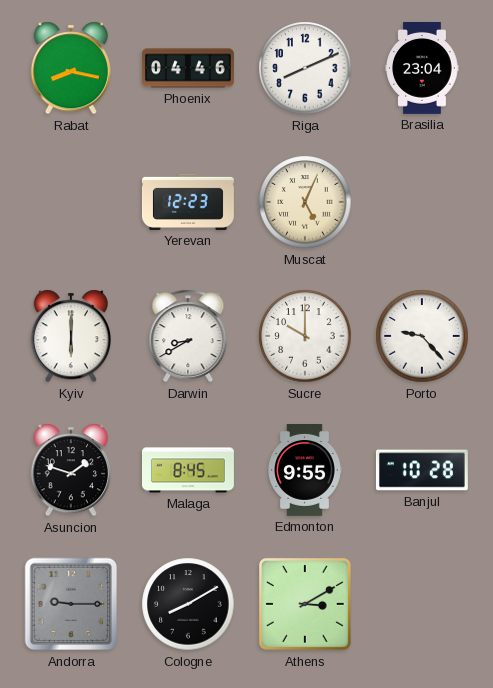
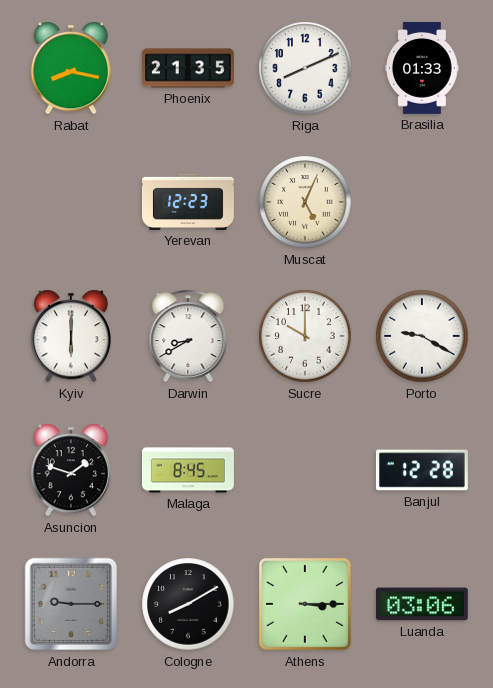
Phoenix: 04:46 -> 21:35 (188, 68)
Brasilia: 23:04 -> 01:33 (422, 68)
Porto: 9:23 -> 9:20 (422, 336)
Edmonton: 9:55 -> none (305, 470)
Banjul: 10:28 -> 12:28 (422, 470)
Athens: 3:10 -> 3:15 (305, 604)
Luanda: none -> 03:06 (422, 604)
